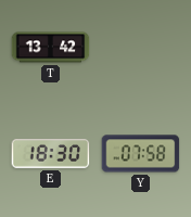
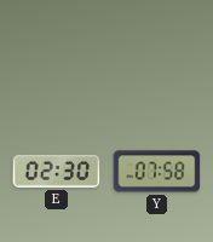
T: 13:42 -> none (51, 48)
E: 18:30 -> 02:30 (57, 172)
